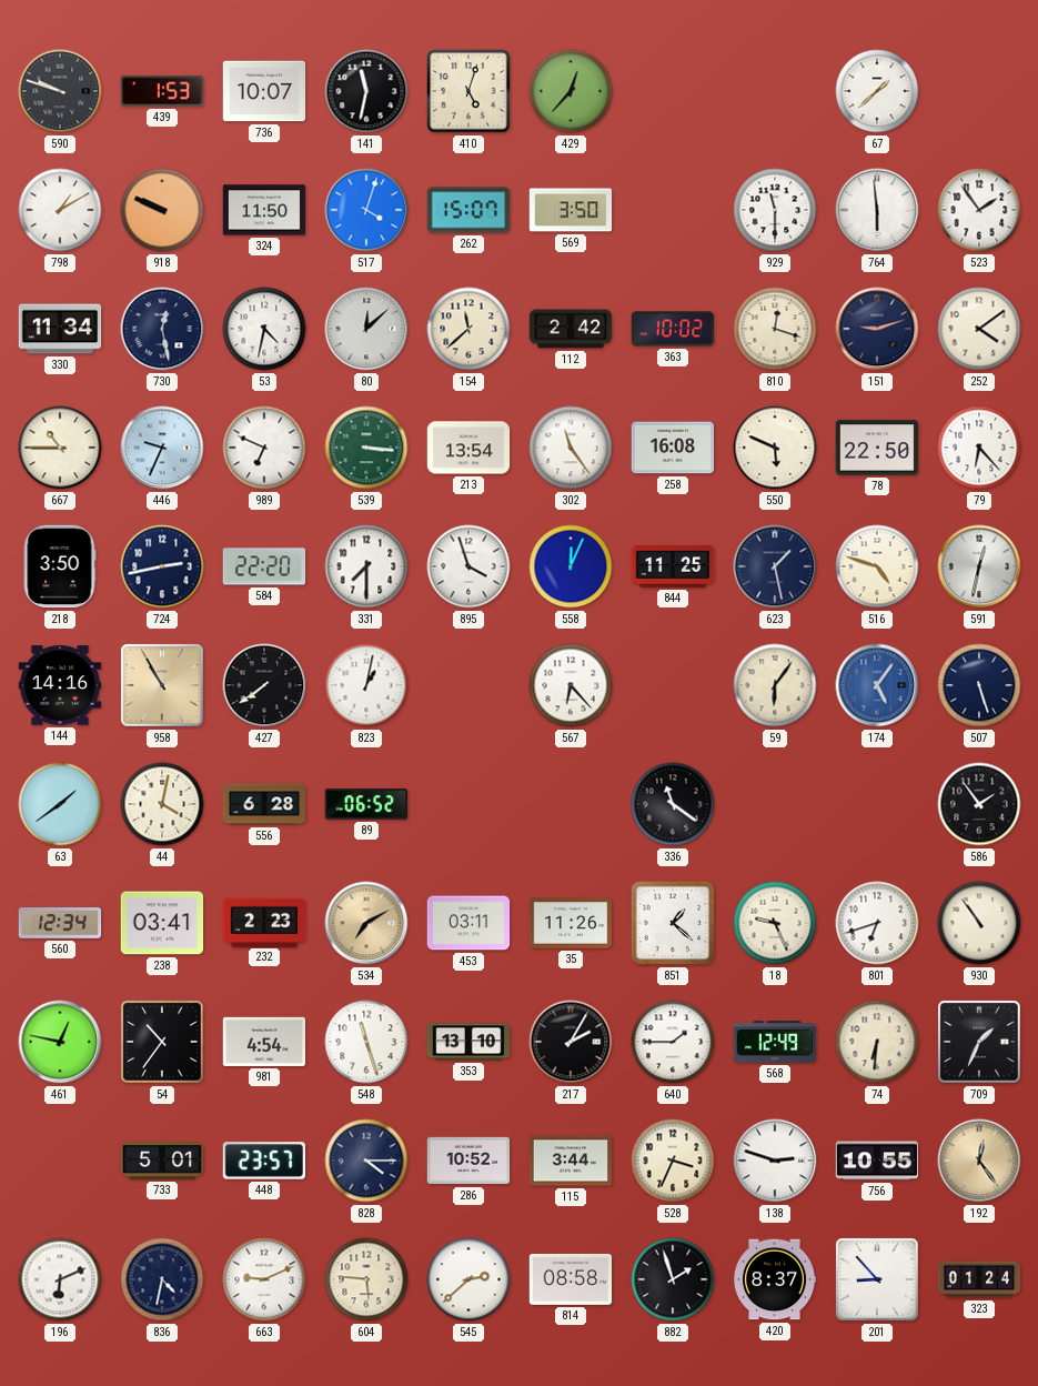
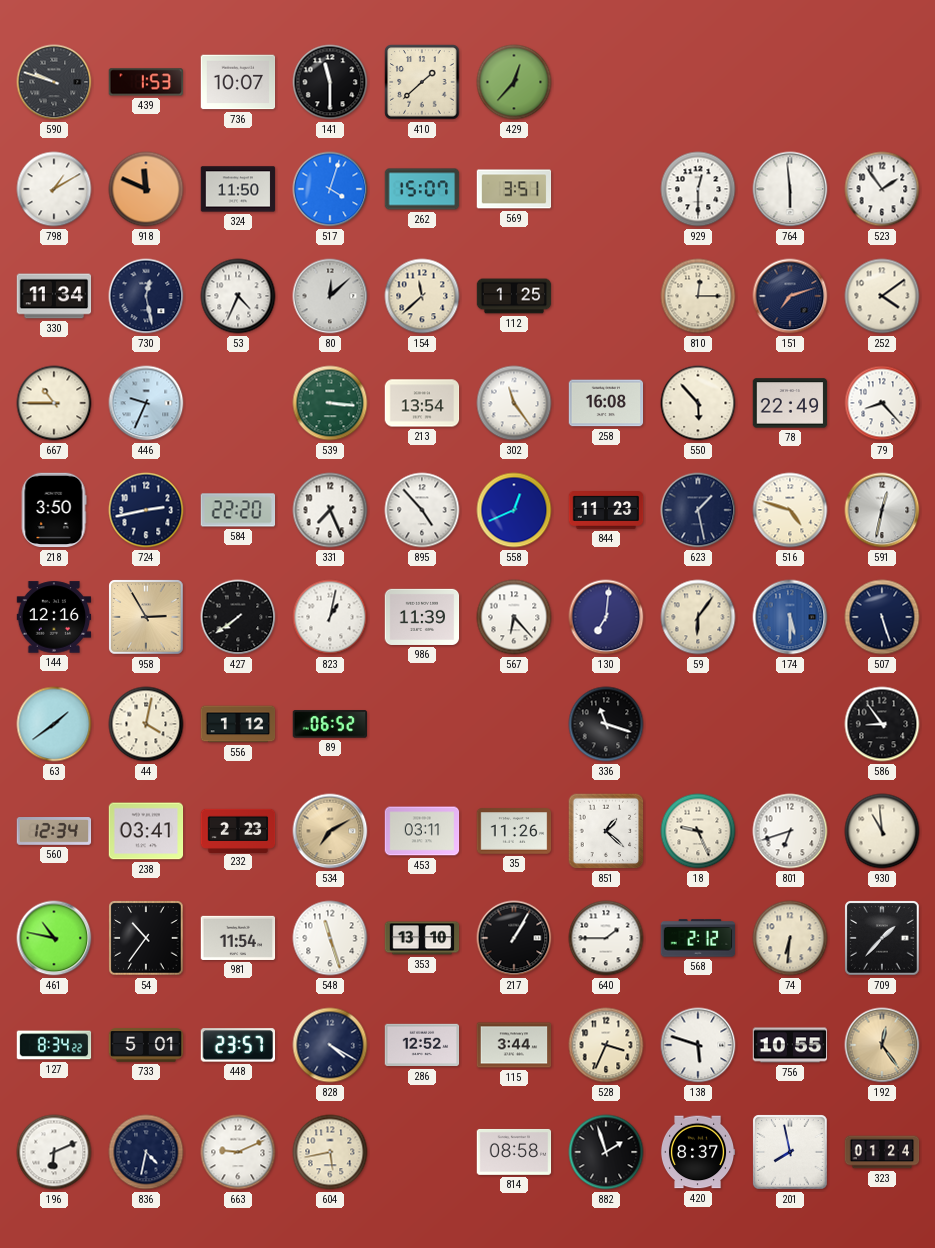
141: 11:32 -> 11:30 (330, 82)
410: 5:03 -> 1:38 (422, 82)
67: 1:38 -> none (877, 91)
918: 9:49 -> 11:49 (146, 189)
569: 3:50 -> 3:51 (514, 189)
929: 11:30 -> 12:30 (698, 189)
53: 4:32 -> 4:34 (238, 296)
112: 2:42 -> 1:25 (514, 296)
363: 10:02 -> none (673, 329)
810: 12:18 -> 12:15 (698, 296)
151: 9:12 -> 7:12 (790, 296)
989: 6:49 -> none (264, 448)
550: 5:49 -> 5:53 (698, 403)
78: 22:50 -> 22:49 (790, 403)
79: 6:23 -> 8:23 (882, 403)
331: 7:30 -> 7:26 (330, 510)
895: 3:57 -> 4:53 (422, 510)
558: 12:04 -> 12:41 (514, 510)
844: 11:25 -> 11:23 (606, 510)
144: 14:16 -> 12:16 (54, 617)
958: 10:55 -> 2:55 (146, 617)
986: none -> 11:39 (422, 617)
130: none -> 7:01 (606, 617)
174: 5:06 -> 5:30 (790, 617)
556: 6:28 -> 1:12 (238, 724)
336: 11:21 -> 11:18 (606, 724)
586: 1:54 -> 8:54 (882, 724)
930: 10:54 -> 10:59 (882, 831)
461: 12:47 -> 10:47 (54, 938)
981: 4:54 -> 11:54 (238, 938)
217: 2:05 -> 1:05 (514, 938)
568: 12:49 -> 2:12 (698, 938)
709: 1:34 -> 1:37 (882, 938)
127: none -> 8:34 (54, 1045)
828: 4:15 -> 4:20 (330, 1045)
286: 10:52 -> 12:52 (422, 1045)
138: 2:48 -> 5:48 (698, 1045)
604: 5:46 -> 5:43 (330, 1152)
545: 2:38 -> none (468, 1279)
201: 8:53 -> 7:58 (790, 1152)
